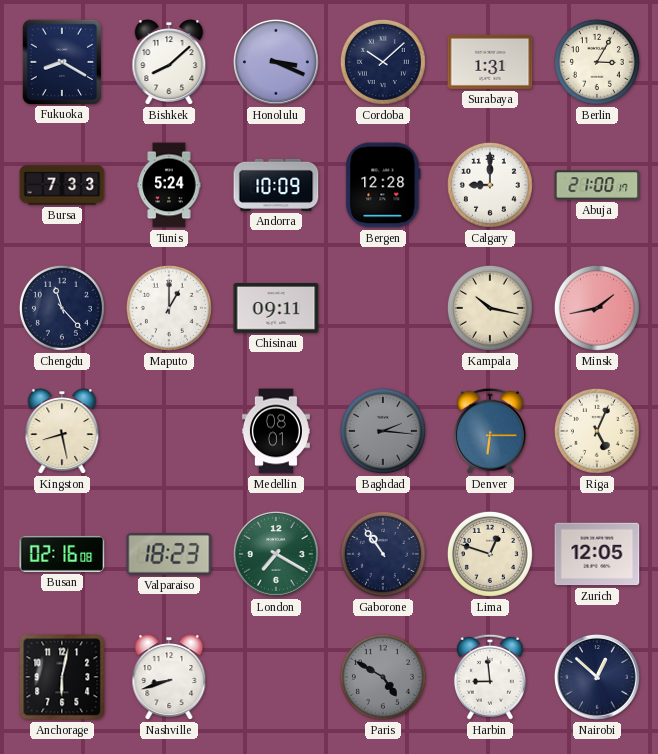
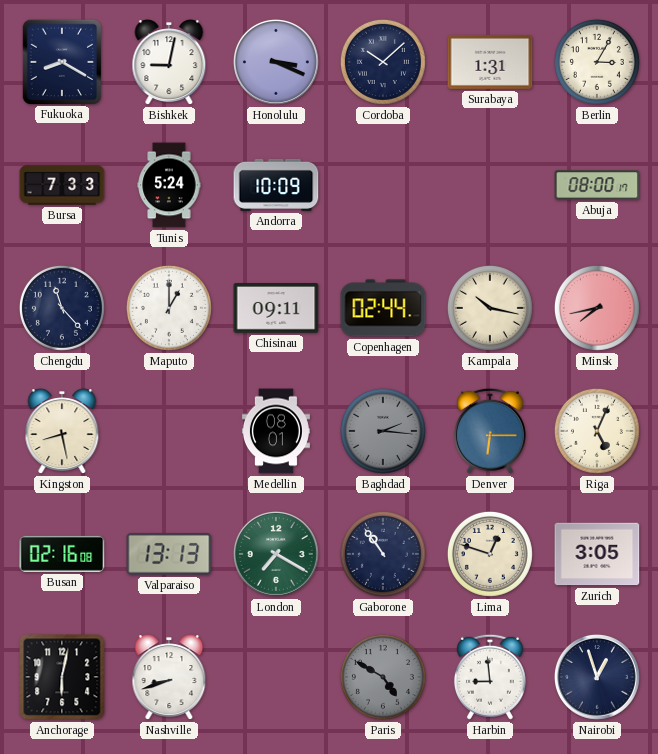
Bishkek: 8:08 -> 9:02 (169, 62)
Bergen: 12:28 -> none (383, 185)
Calgary: 9:00 -> none (490, 185)
Abuja: 21:00 -> 08:00 (597, 185)
Copenhagen: none -> 02:44 (383, 308)
Minsk: 1:43 -> 7:43 (597, 308)
Valparaiso: 18:23 -> 13:13 (169, 554)
Zurich: 12:05 -> 3:05 (597, 554)
Nairobi: 12:52 -> 12:57 (597, 677)
